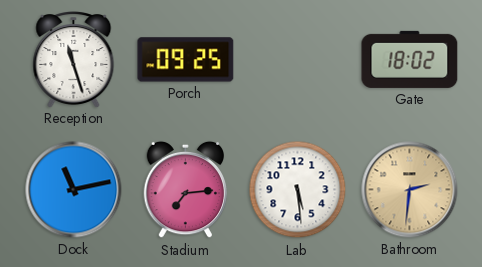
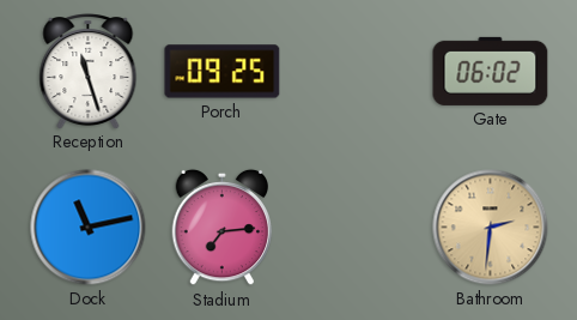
Gate: 18:02 -> 06:02 (491, 71)
Lab: 5:29 -> none (298, 190)
